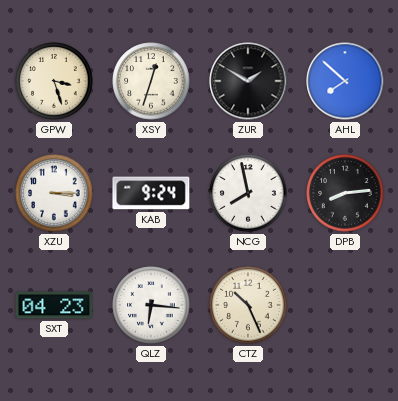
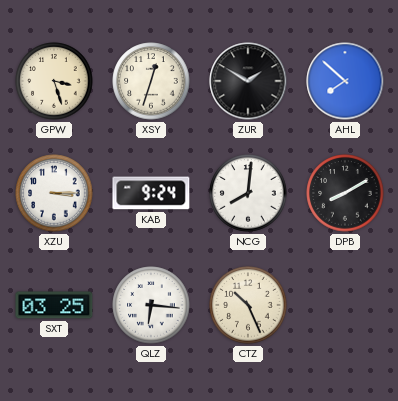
NCG: 7:58 -> 8:01 (248, 193)
DPB: 8:14 -> 8:10 (345, 193)
SXT: 04:23 -> 03:25 (54, 305)
